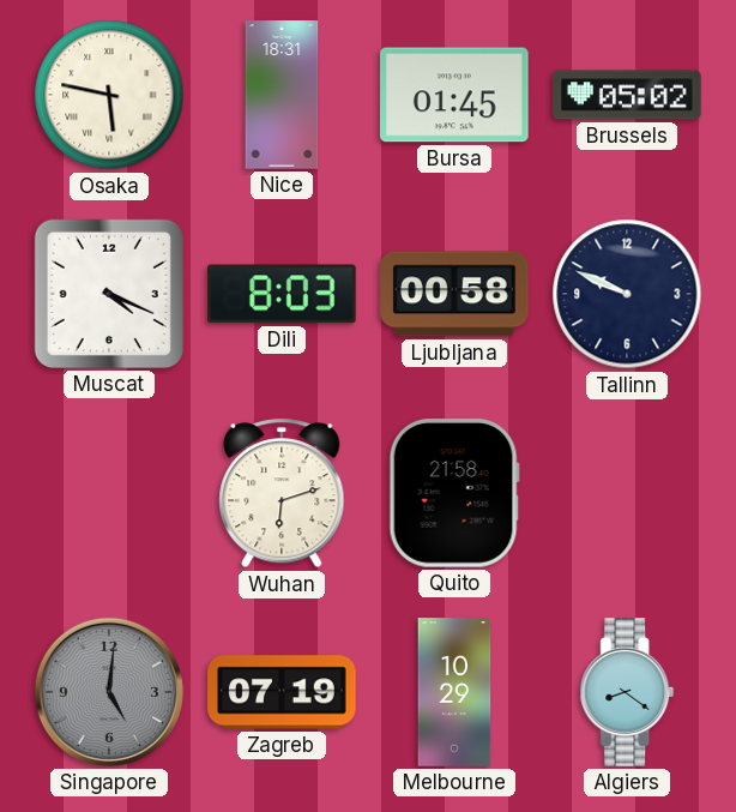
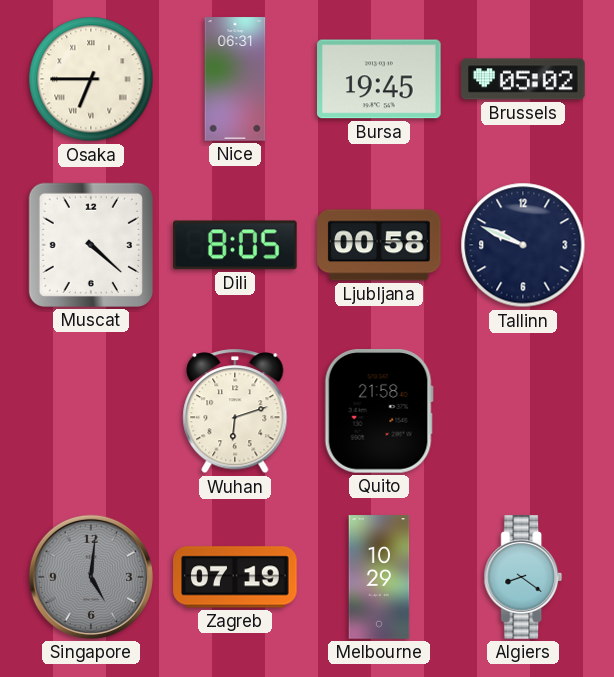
Osaka: 5:47 -> 6:45 (91, 79)
Nice: 18:31 -> 06:31 (235, 79)
Bursa: 01:45 -> 19:45 (379, 79)
Muscat: 4:19 -> 4:22 (91, 245)
Dili: 8:03 -> 8:05 (236, 245)
